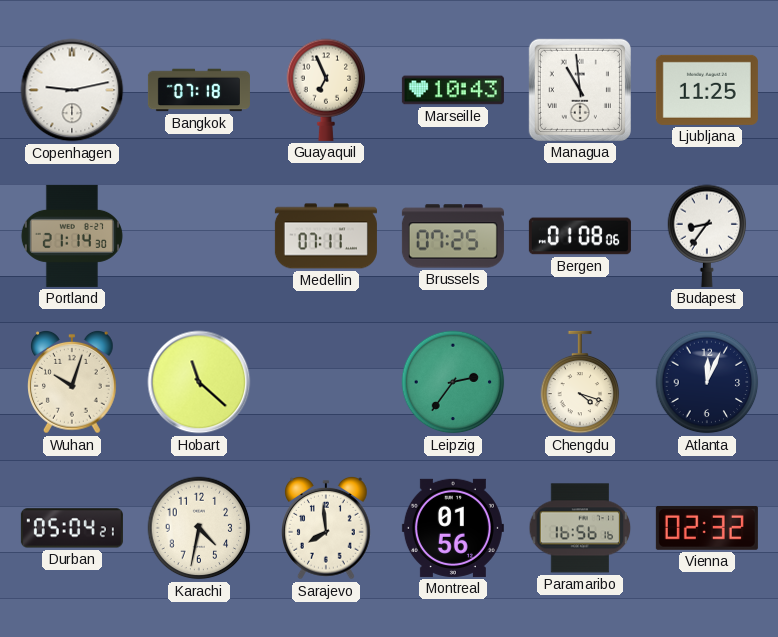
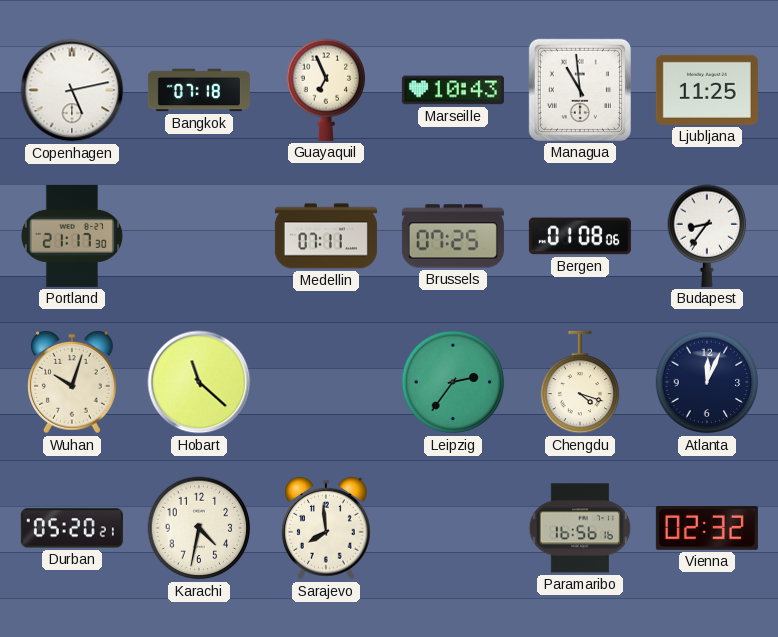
Copenhagen: 9:13 -> 5:13 (72, 90)
Portland: 21:14 -> 21:17 (72, 236)
Durban: 05:04 -> 05:20 (72, 528)
Montreal: 01:56 -> none (453, 528)
